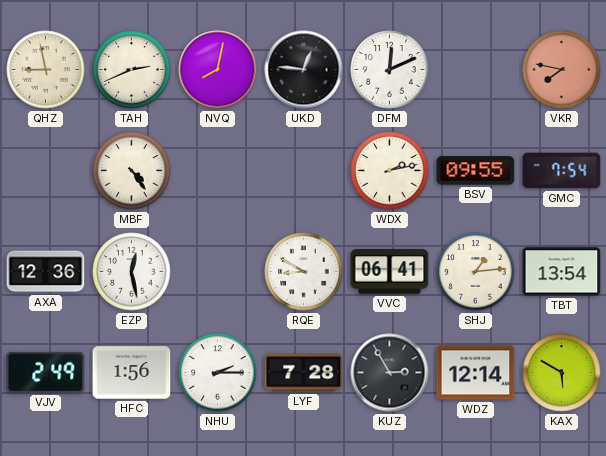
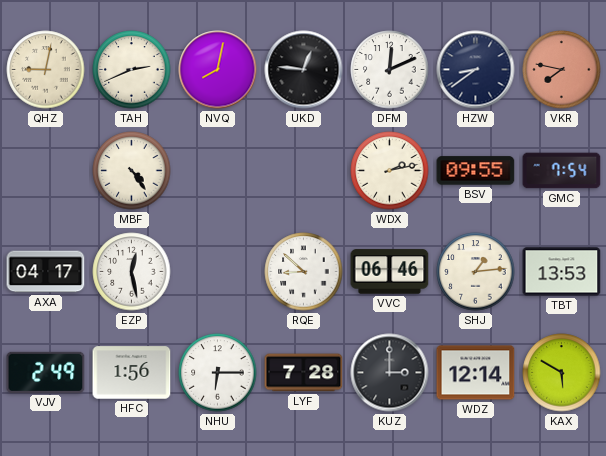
QHZ: 8:58 -> 9:02 (46, 70)
HZW: none -> 8:39 (476, 70)
AXA: 12:36 -> 04:17 (46, 272)
RQE: 8:50 -> 8:52 (304, 272)
VVC: 06:41 -> 06:46 (390, 272)
TBT: 13:54 -> 13:53 (562, 272)
NHU: 2:15 -> 6:15 (218, 373)
KUZ: 2:55 -> 3:00 (390, 373)
